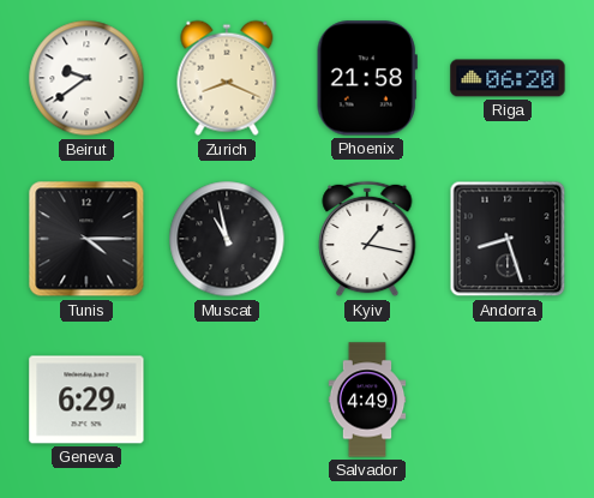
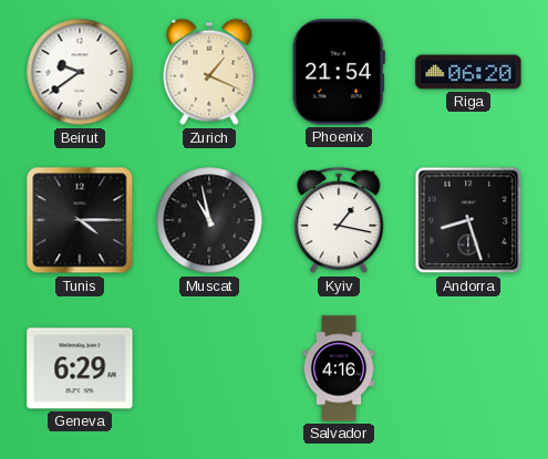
Zurich: 8:19 -> 1:19 (209, 72)
Phoenix: 21:58 -> 21:54 (339, 72)
Salvador: 4:49 -> 4:16 (339, 368)
